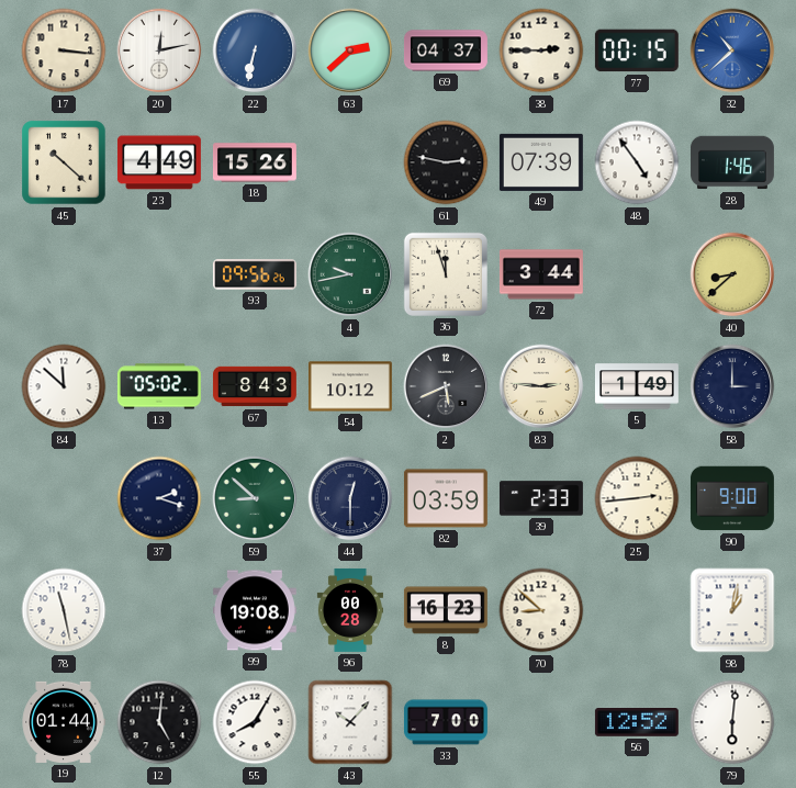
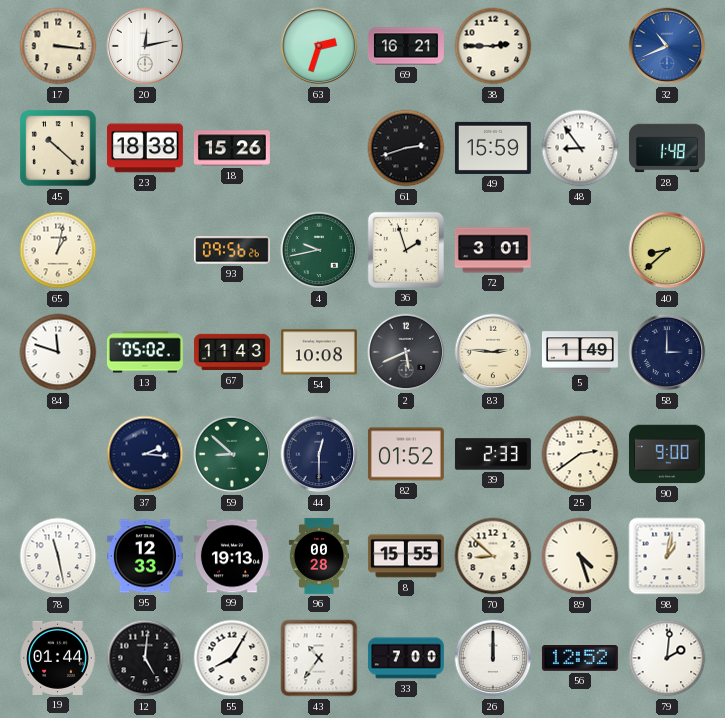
22: 6:32 -> none (255, 50)
63: 2:38 -> 2:33 (319, 46)
69: 04:37 -> 16:21 (406, 46)
77: 00:15 -> none (637, 50)
32: 10:38 -> 10:41 (667, 46)
23: 4:49 -> 18:38 (145, 148)
61: 2:47 -> 2:42 (406, 148)
49: 07:39 -> 15:59 (493, 148)
48: 4:54 -> 8:54 (580, 148)
28: 1:46 -> 1:48 (667, 148)
65: none -> 1:02 (58, 250)
36: 11:57 -> 1:57 (406, 250)
72: 3:44 -> 3:01 (493, 250)
84: 11:52 -> 11:48 (58, 352)
67: 8:43 -> 11:43 (232, 352)
54: 10:12 -> 10:08 (319, 352)
37: 2:18 -> 2:16 (145, 454)
82: 03:59 -> 01:52 (406, 454)
25: 2:44 -> 2:39 (580, 454)
95: none -> 12:33 (145, 556)
99: 19:08 -> 19:13 (232, 556)
8: 16:23 -> 15:55 (406, 556)
89: none -> 4:27 (580, 556)
43: 10:07 -> 10:36 (319, 658)
26: none -> 12:00 (493, 658)
79: 6:01 -> 2:01 (667, 658)
